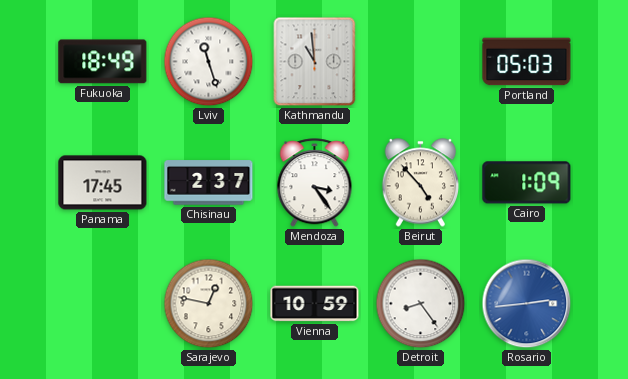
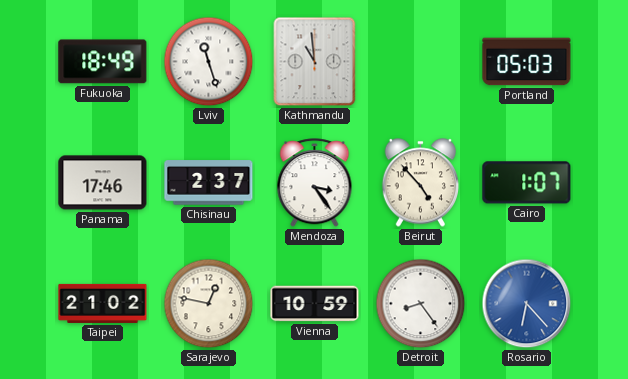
Panama: 17:45 -> 17:46 (103, 183)
Cairo: 1:09 -> 1:07 (527, 183)
Taipei: none -> 21:02 (103, 303)
Rosario: 2:44 -> 6:23 (527, 304)
